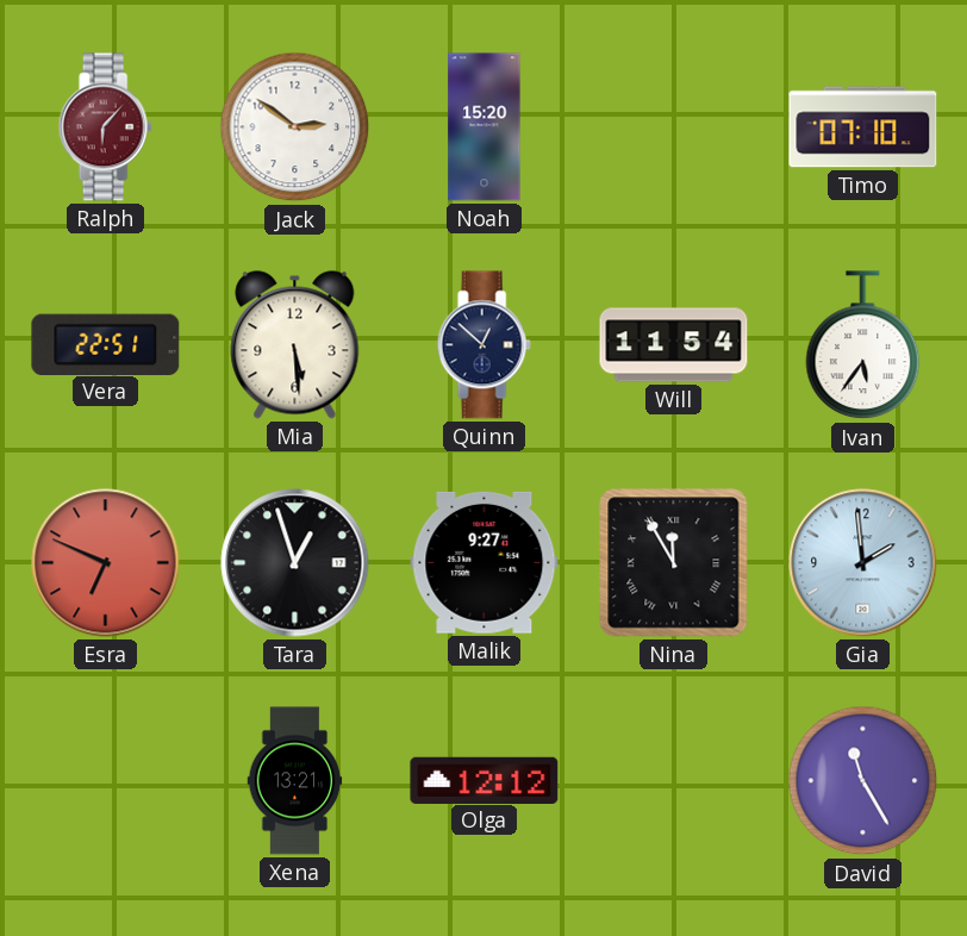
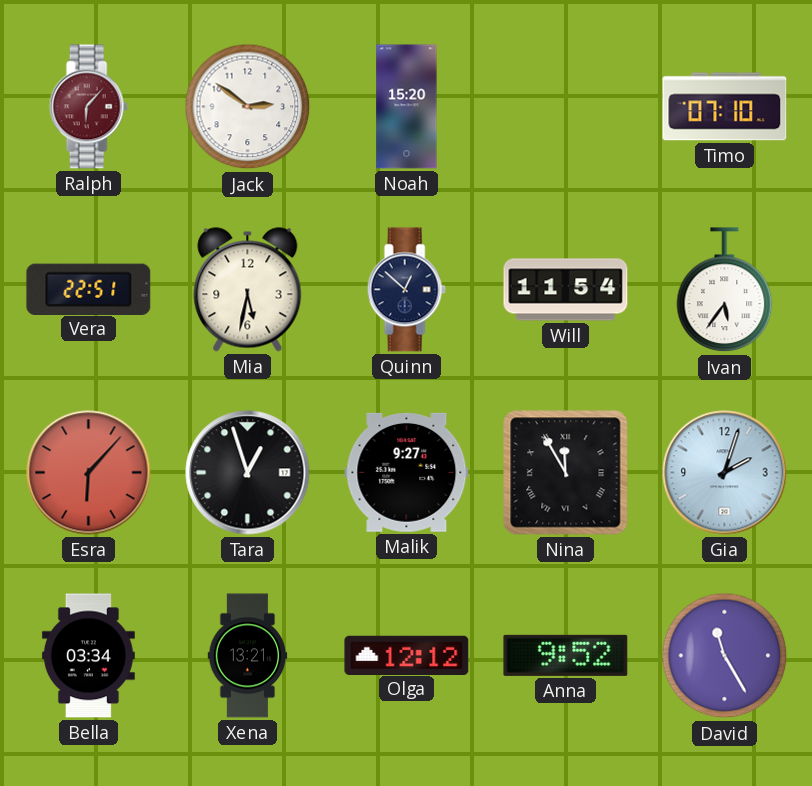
Mia: 5:29 -> 5:32 (248, 290)
Esra: 6:49 -> 6:07 (89, 473)
Gia: 1:59 -> 2:03 (725, 473)
Bella: none -> 03:34 (88, 656)
Anna: none -> 9:52 (566, 655)
